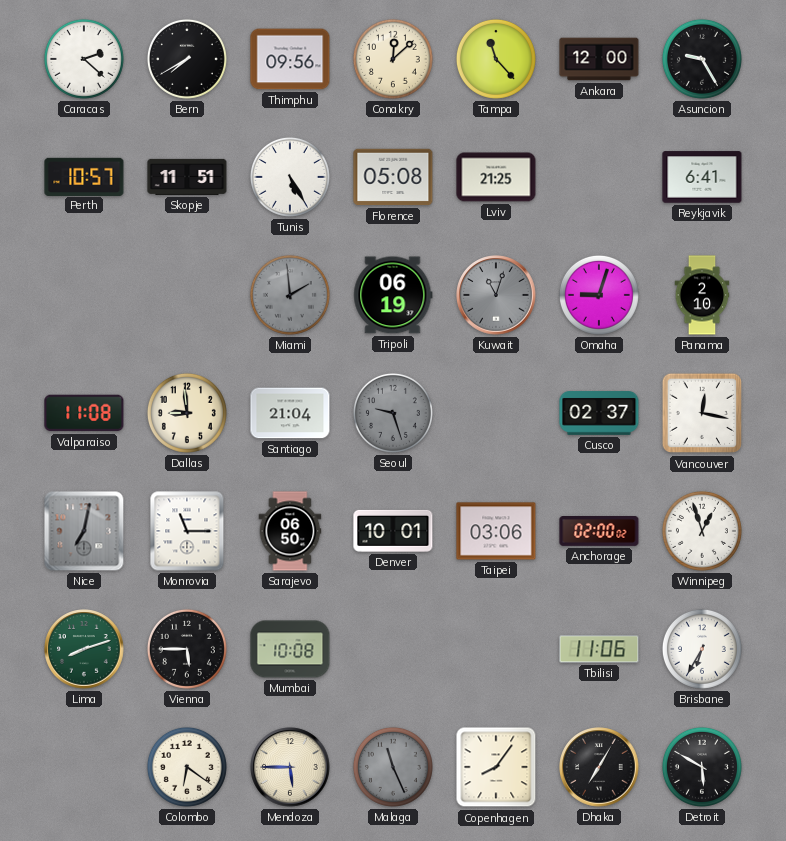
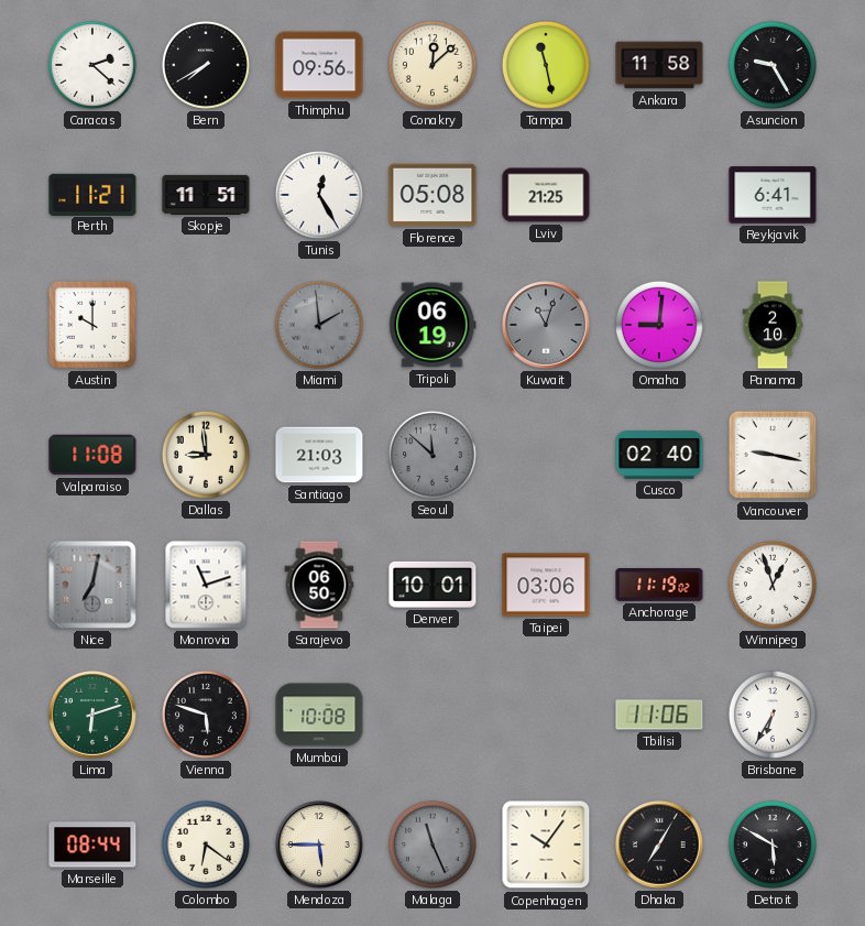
Tampa: 11:23 -> 11:28 (546, 65)
Ankara: 12:00 -> 11:58 (659, 65)
Perth: 10:57 -> 11:21 (92, 194)
Tunis: 5:25 -> 12:25 (319, 195)
Austin: none -> 10:00 (94, 326)
Omaha: 9:03 -> 9:01 (659, 325)
Santiago: 21:04 -> 21:03 (319, 455)
Seoul: 9:27 -> 11:52 (432, 455)
Cusco: 02:37 -> 02:40 (659, 455)
Vancouver: 12:17 -> 9:17 (773, 455)
Monrovia: 11:15 -> 11:12 (206, 585)
Anchorage: 02:00 -> 11:19 (659, 586)
Lima: 8:12 -> 6:12 (92, 715)
Vienna: 5:45 -> 5:48 (206, 715)
Marseille: none -> 08:44 (92, 845)
Copenhagen: 8:06 -> 10:06 (546, 845)
